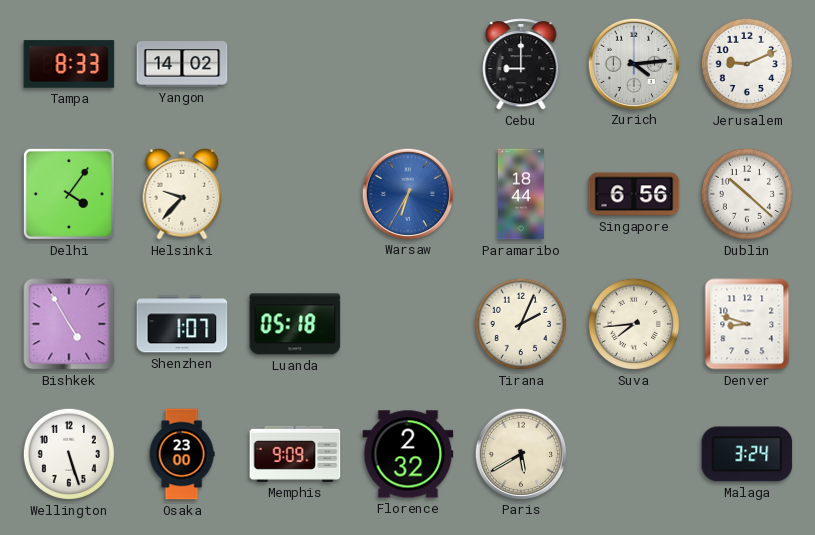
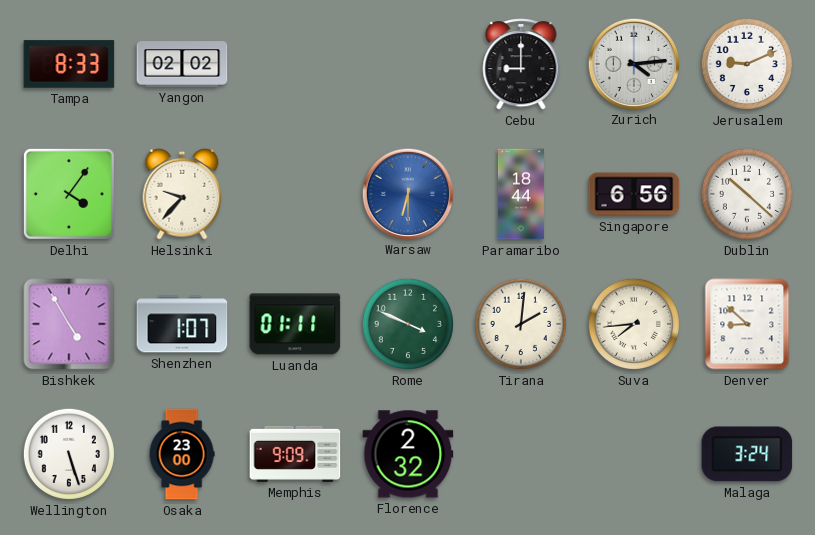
Yangon: 14:02 -> 02:02 (182, 64)
Warsaw: 6:35 -> 6:30 (407, 193)
Luanda: 05:18 -> 01:11 (295, 324)
Rome: none -> 3:49 (408, 324)
Tirana: 2:04 -> 2:01 (521, 324)
Denver: 8:48 -> 8:52 (747, 324)
Paris: 5:40 -> none (520, 453)
